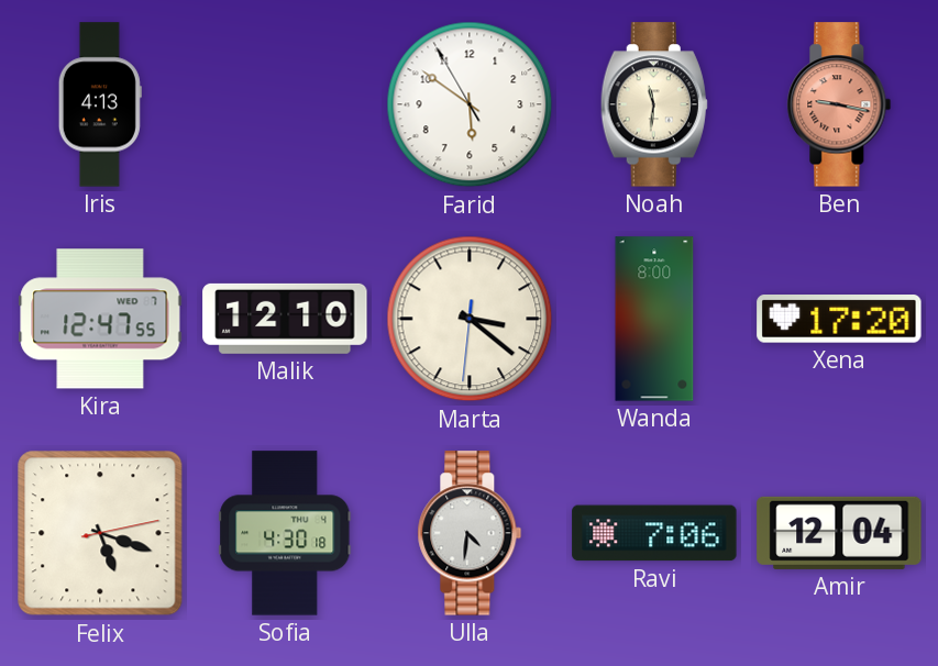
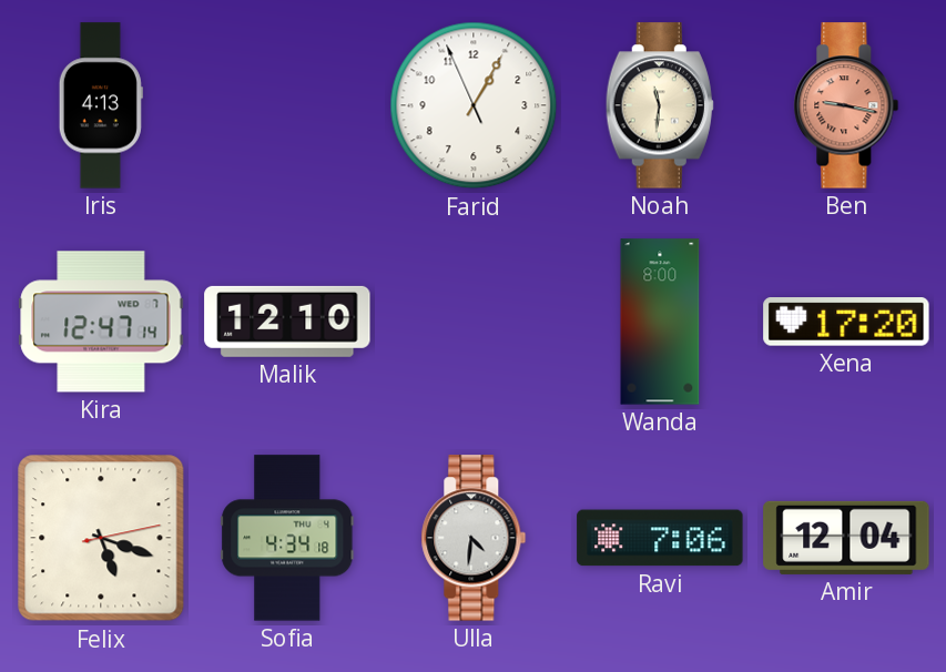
Farid: 5:50 -> 1:04 (474, 105)
Kira: 12:47:55 -> 12:47:14 (101, 322)
Marta: 3:21 -> none (470, 319)
Sofia: 4:30 -> 4:34 (287, 538)
